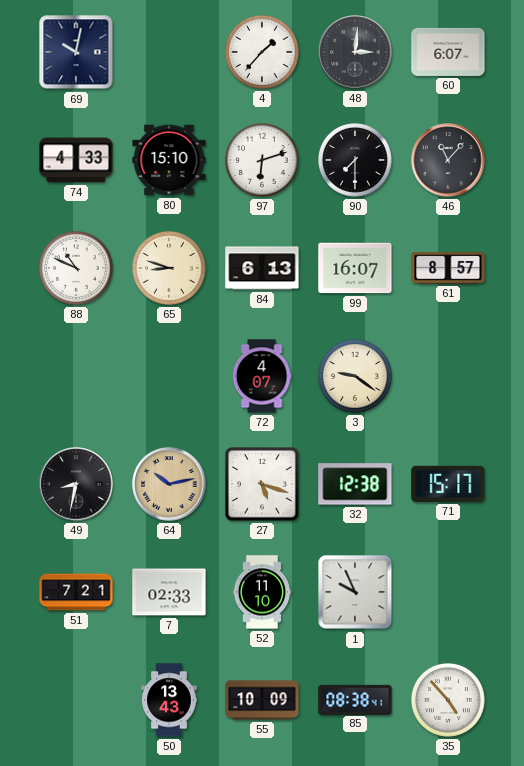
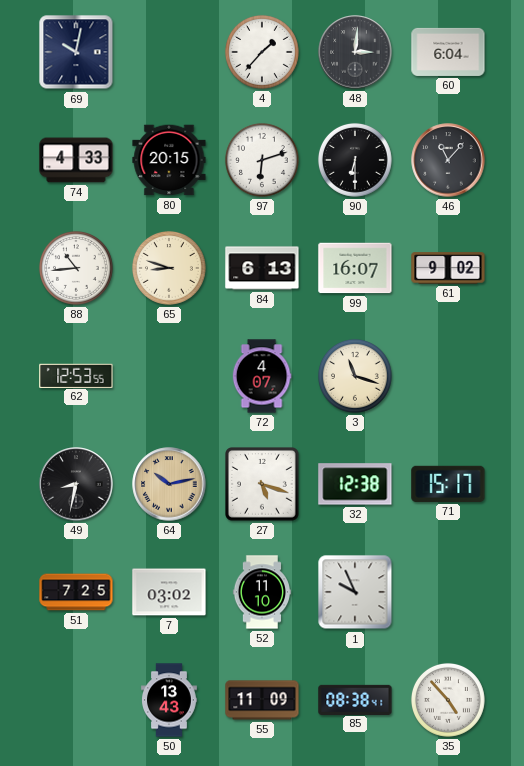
60: 6:07 -> 6:04 (448, 52)
80: 15:10 -> 20:15 (169, 160)
90: 7:30 -> 6:30 (355, 160)
88: 10:49 -> 10:44 (76, 268)
61: 8:57 -> 9:02 (448, 268)
62: none -> 12:53 (76, 375)
3: 9:21 -> 11:18 (355, 376)
51: 7:21 -> 7:25 (76, 592)
7: 02:33 -> 03:02 (169, 592)
55: 10:09 -> 11:09 (262, 700)
